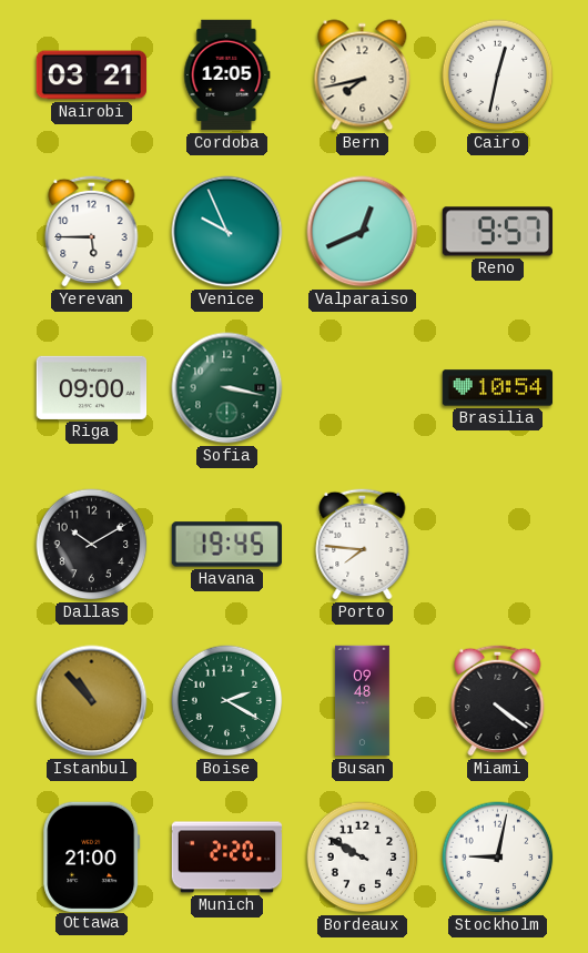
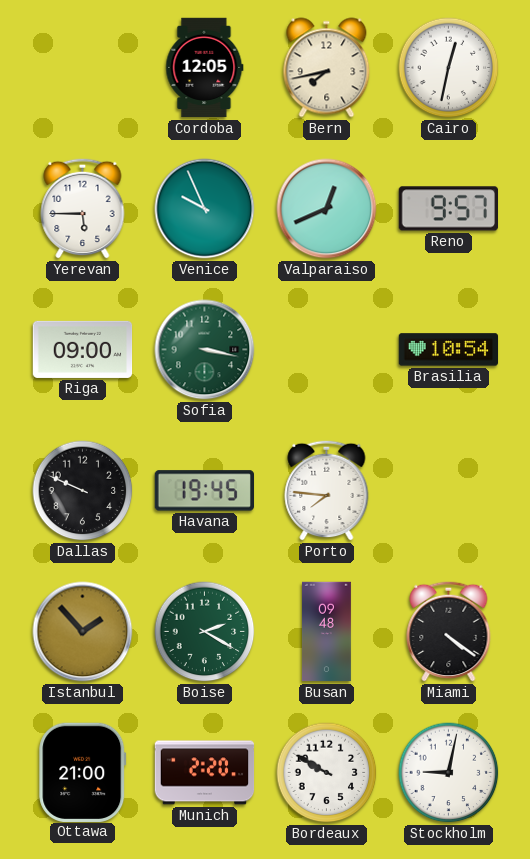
Nairobi: 03:21 -> none (92, 75)
Dallas: 10:10 -> 9:49 (83, 491)
Istanbul: 10:53 -> 1:53 (83, 632)
